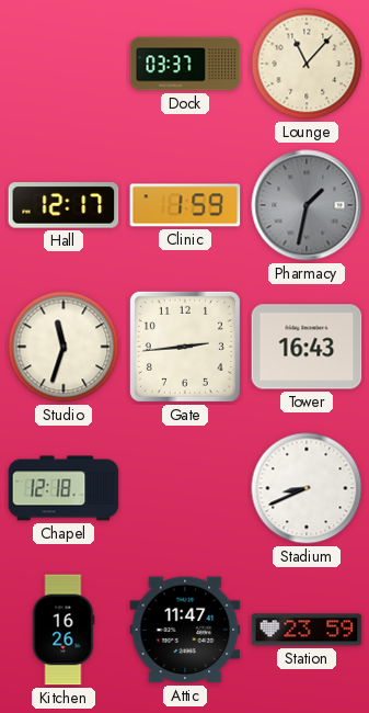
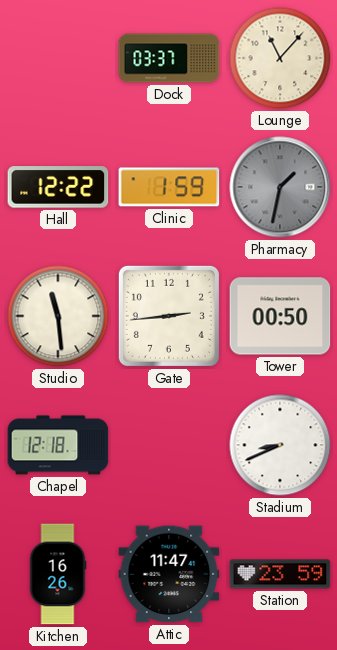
Hall: 12:17 -> 12:22 (58, 187)
Studio: 11:33 -> 11:29 (58, 316)
Tower: 16:43 -> 00:50 (280, 316)
